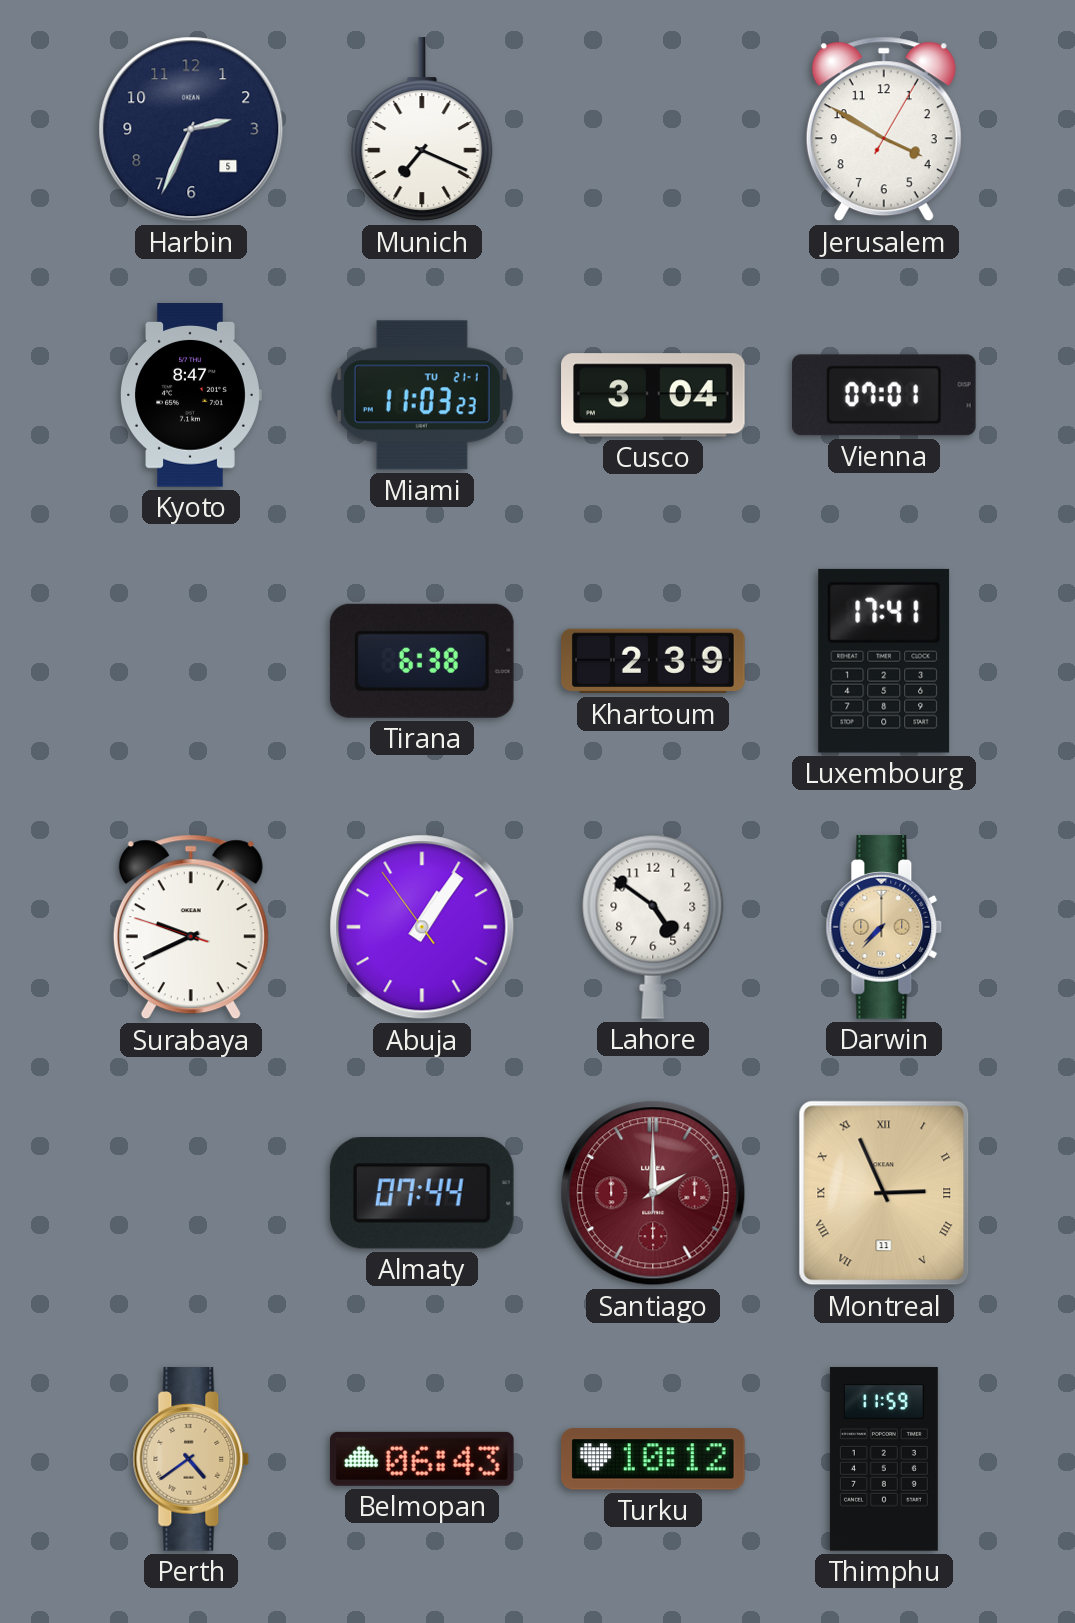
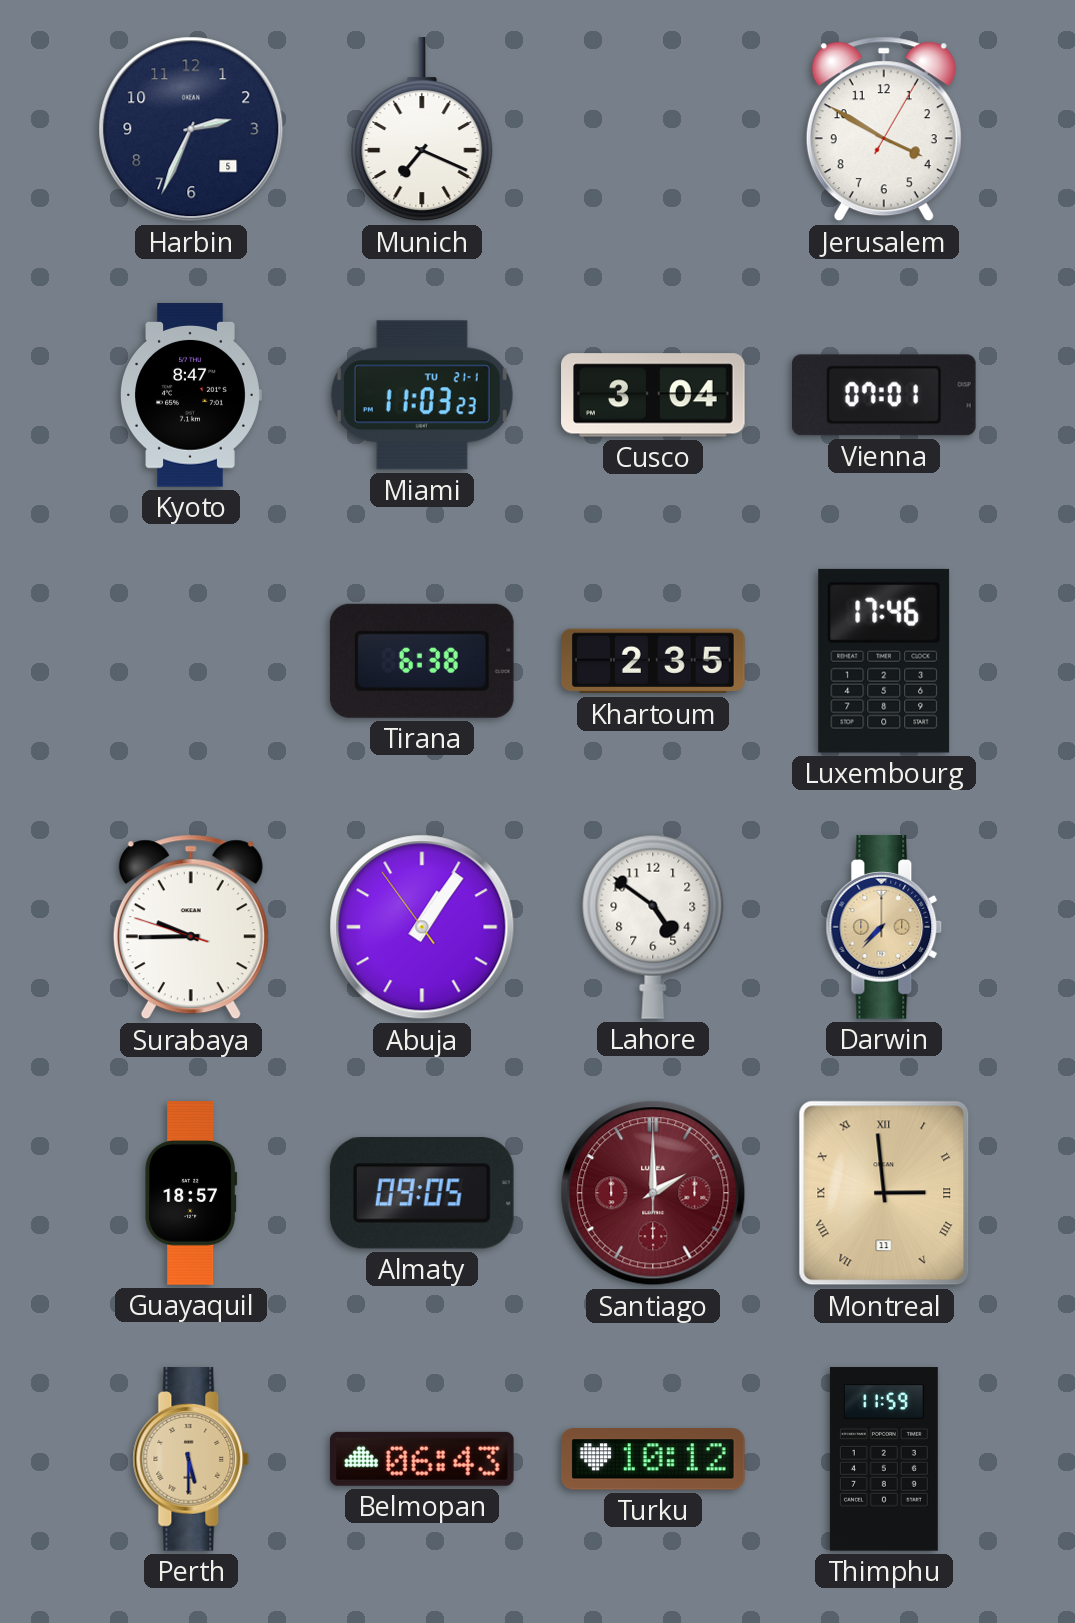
Khartoum: 2:39 -> 2:35 (653, 661)
Luxembourg: 17:41 -> 17:46 (884, 661)
Surabaya: 9:40 -> 9:44 (191, 927)
Guayaquil: none -> 18:57 (191, 1193)
Almaty: 07:44 -> 09:05 (422, 1193)
Montreal: 2:56 -> 2:59 (884, 1193)
Perth: 4:39 -> 5:30 (191, 1459)
